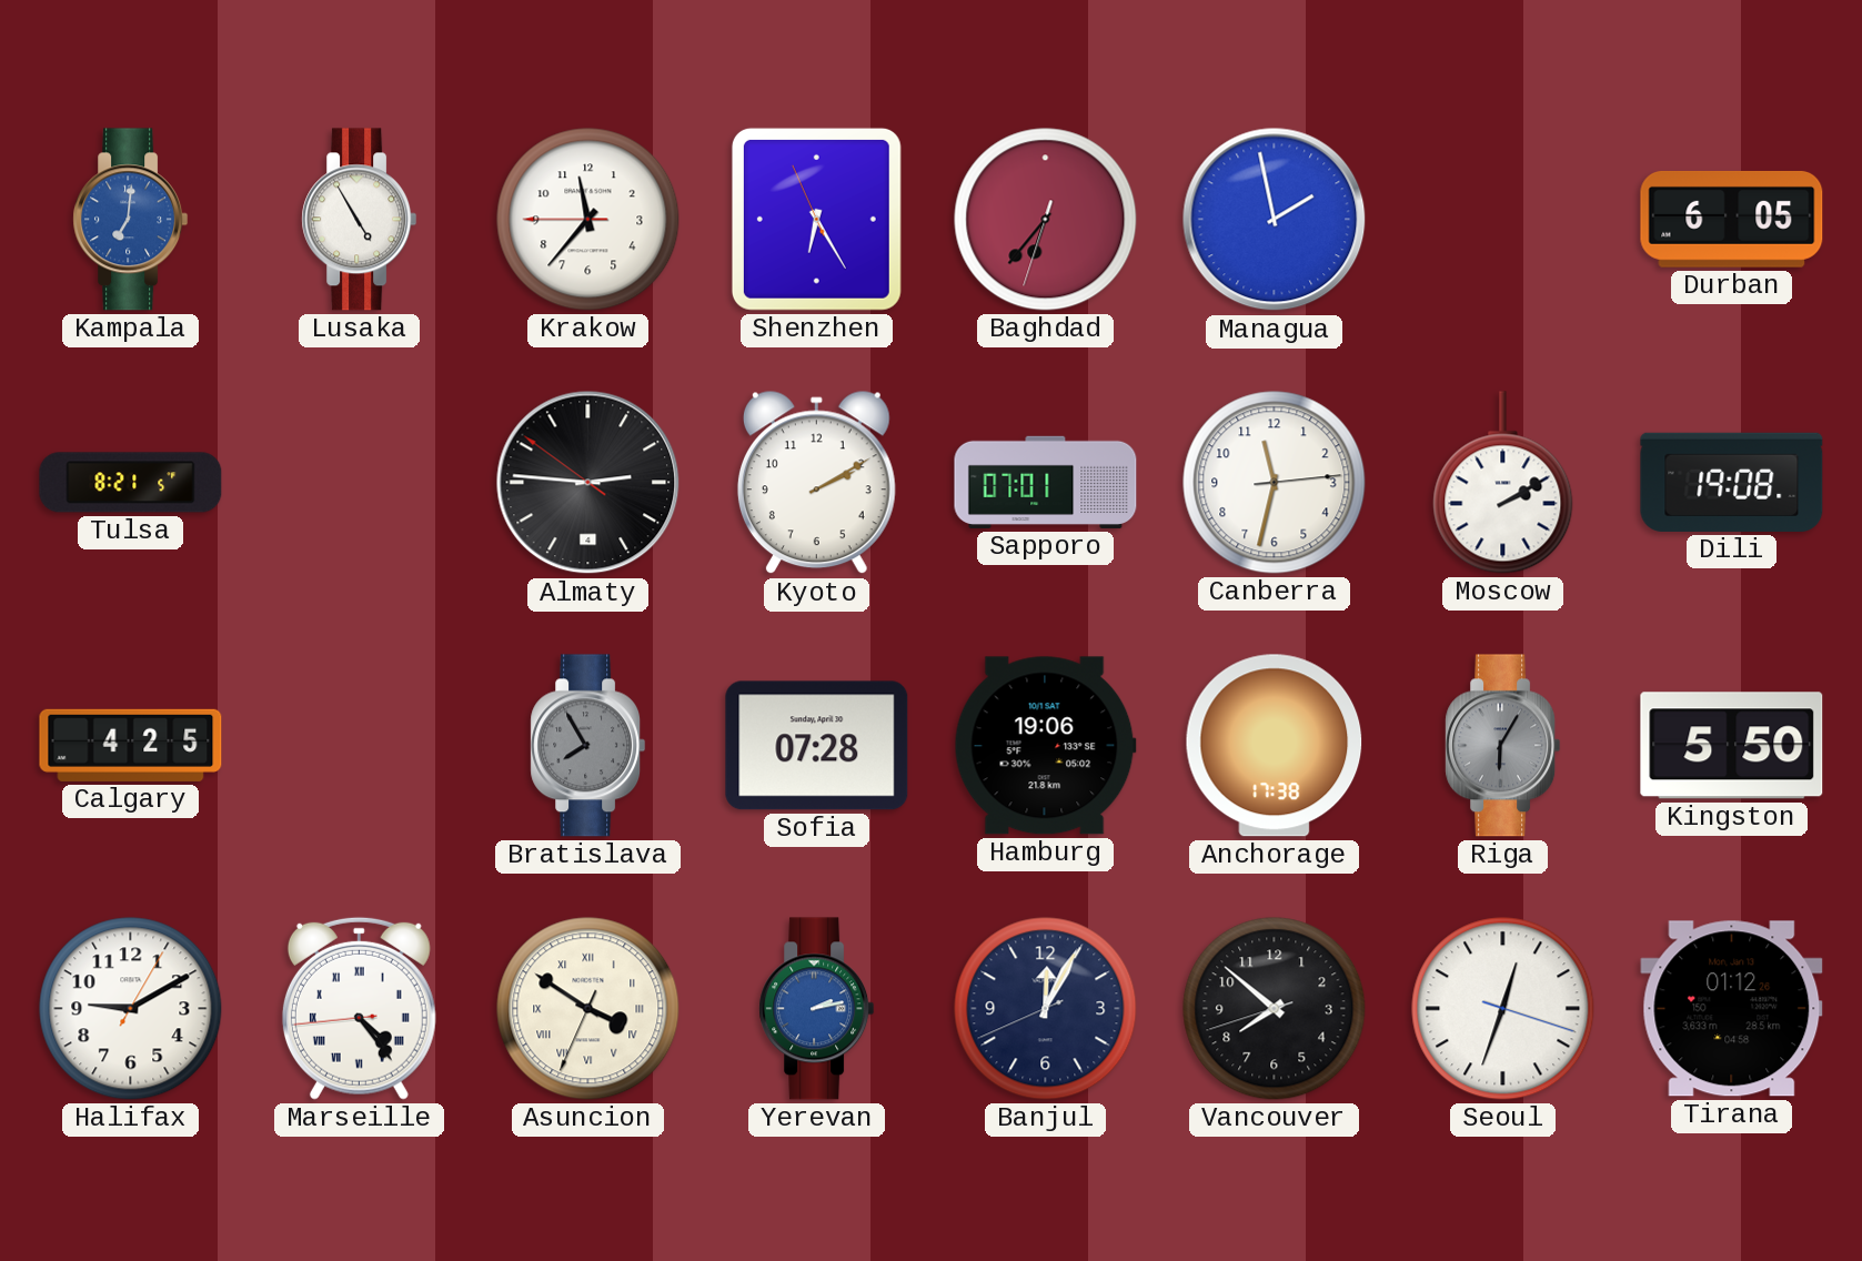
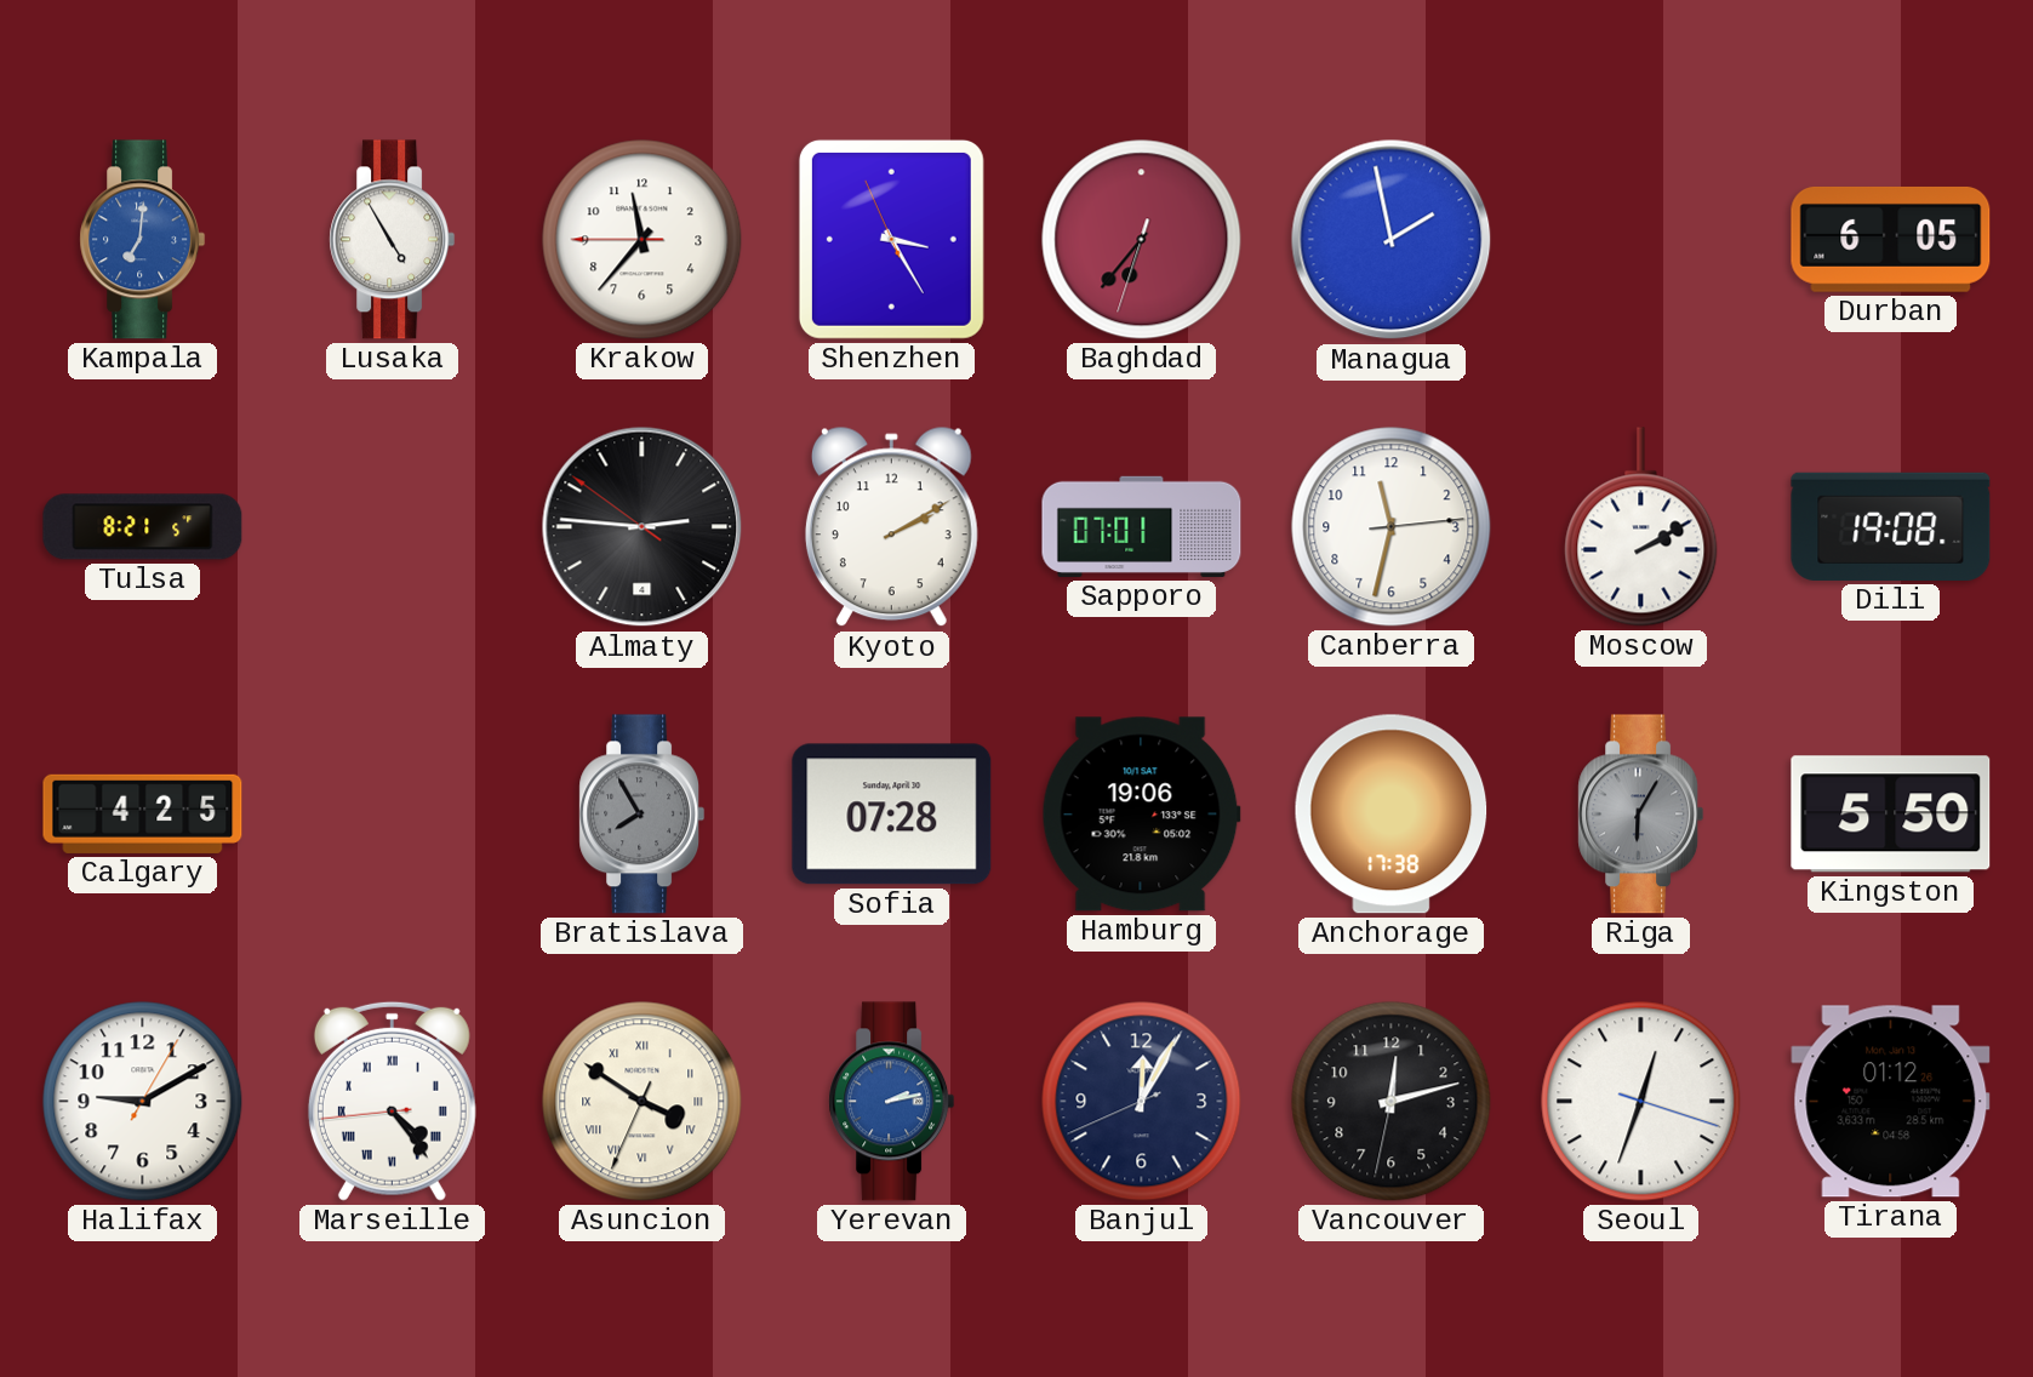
Shenzhen: 6:24 -> 3:24 (891, 239)
Vancouver: 7:51 -> 12:12 (1392, 1102)
